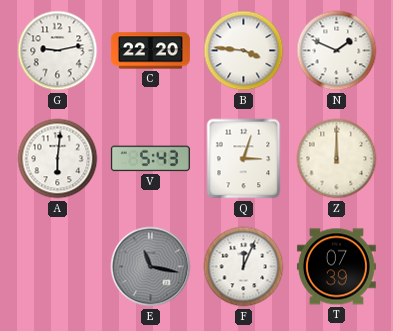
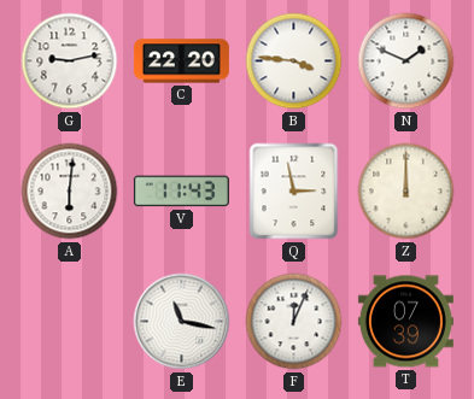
V: 5:43 -> 11:43 (181, 192)
Q: 3:03 -> 2:58 (294, 192)
E dial: grey -> white (182, 322)
